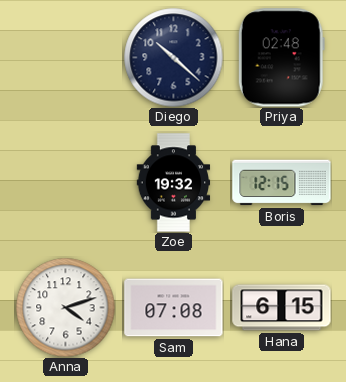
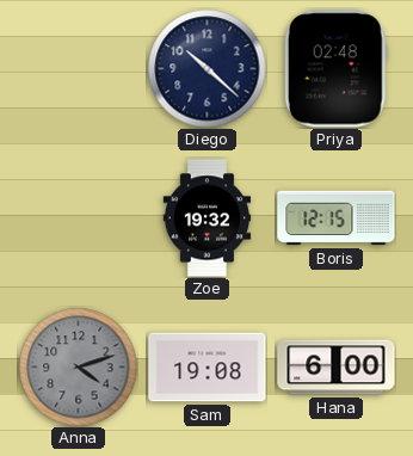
Anna dial: white -> grey (79, 368)
Sam: 07:08 -> 19:08 (208, 368)
Hana: 6:15 -> 6:00 (337, 368)
